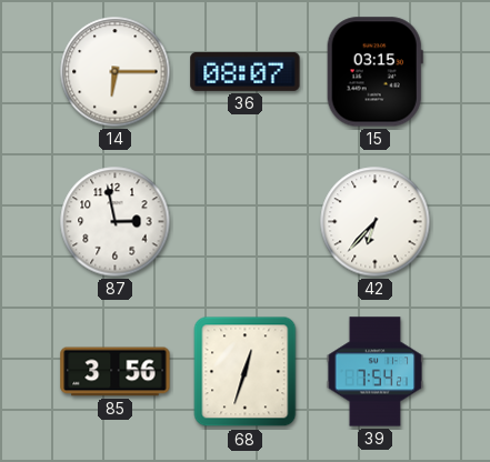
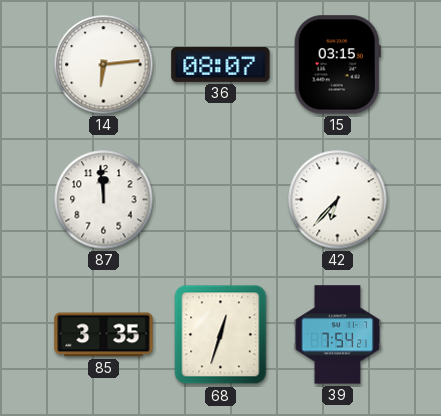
14: 6:15 -> 6:14 (104, 65)
87: 2:58 -> 11:59 (104, 200)
85: 3:56 -> 3:35 (104, 335)
